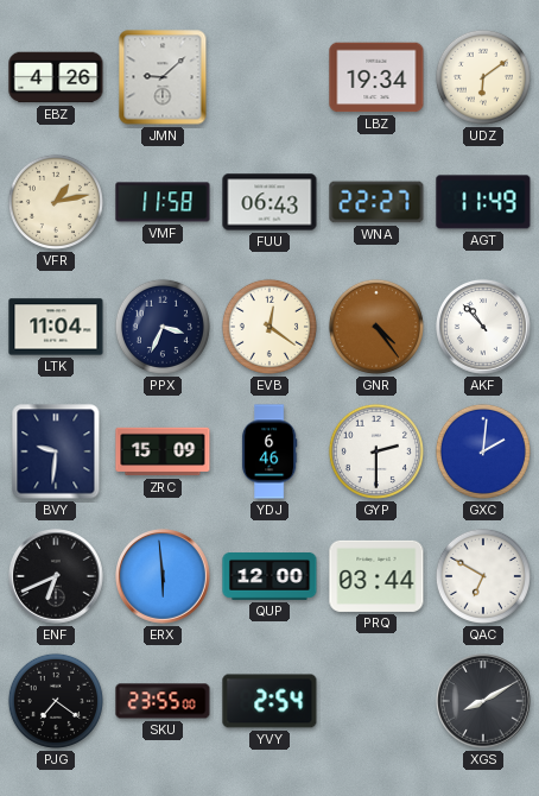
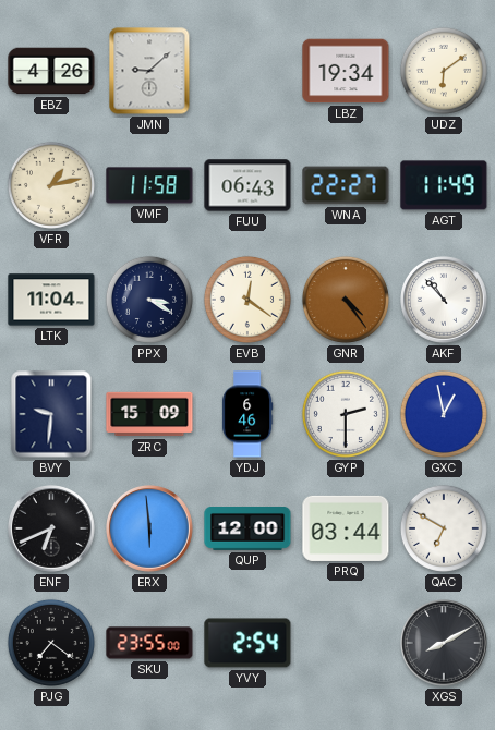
PPX: 3:34 -> 3:20 (149, 300)
GXC: 2:01 -> 12:58 (444, 414)
